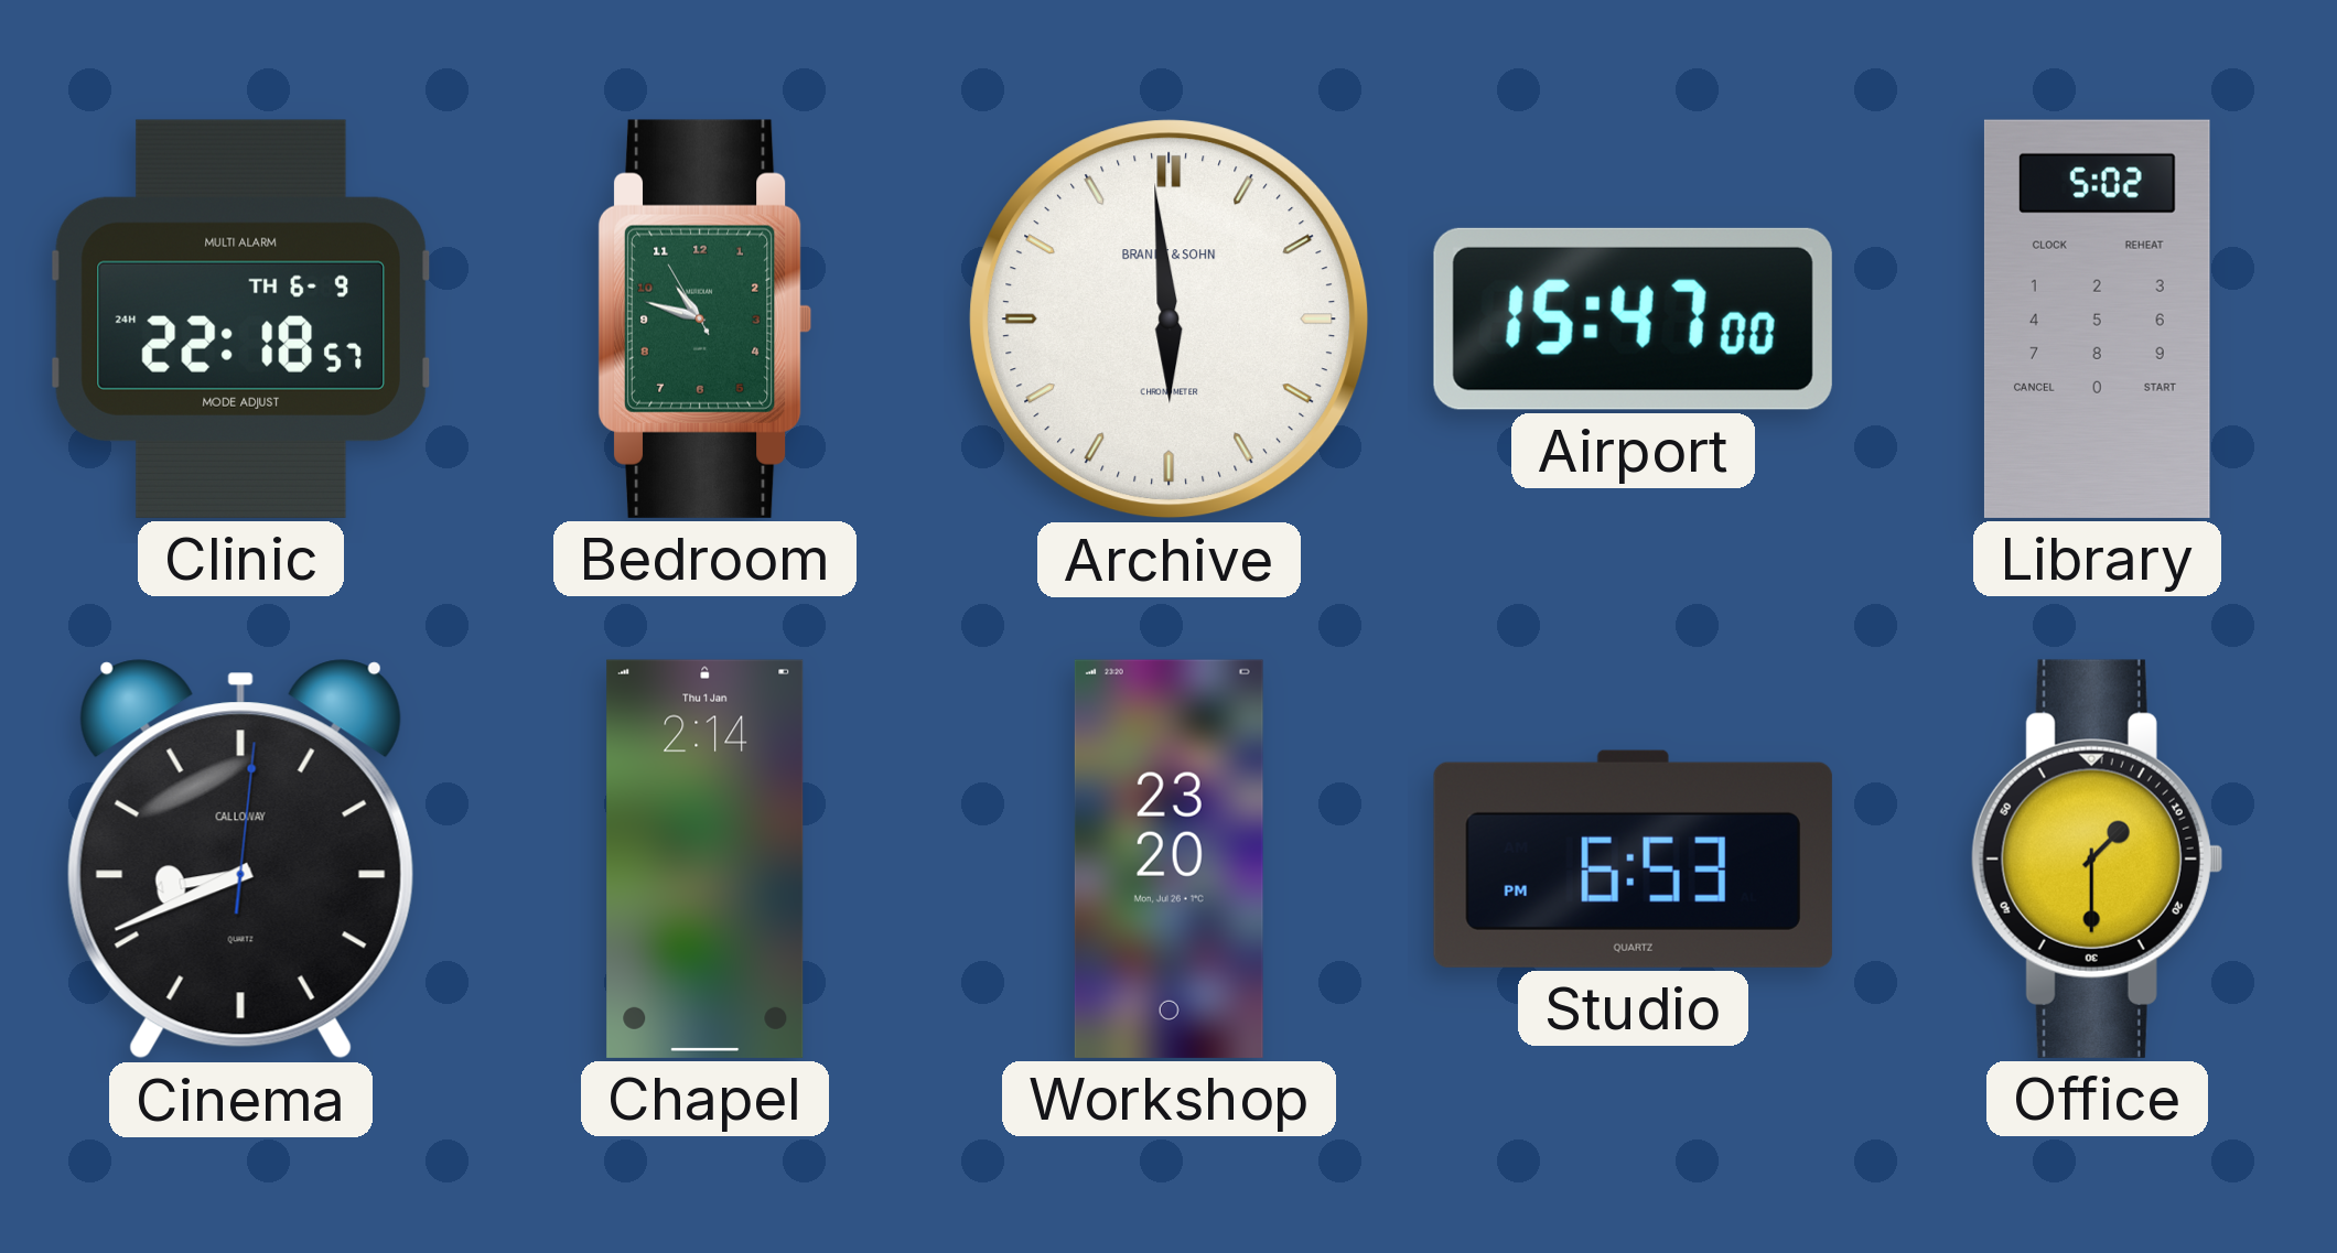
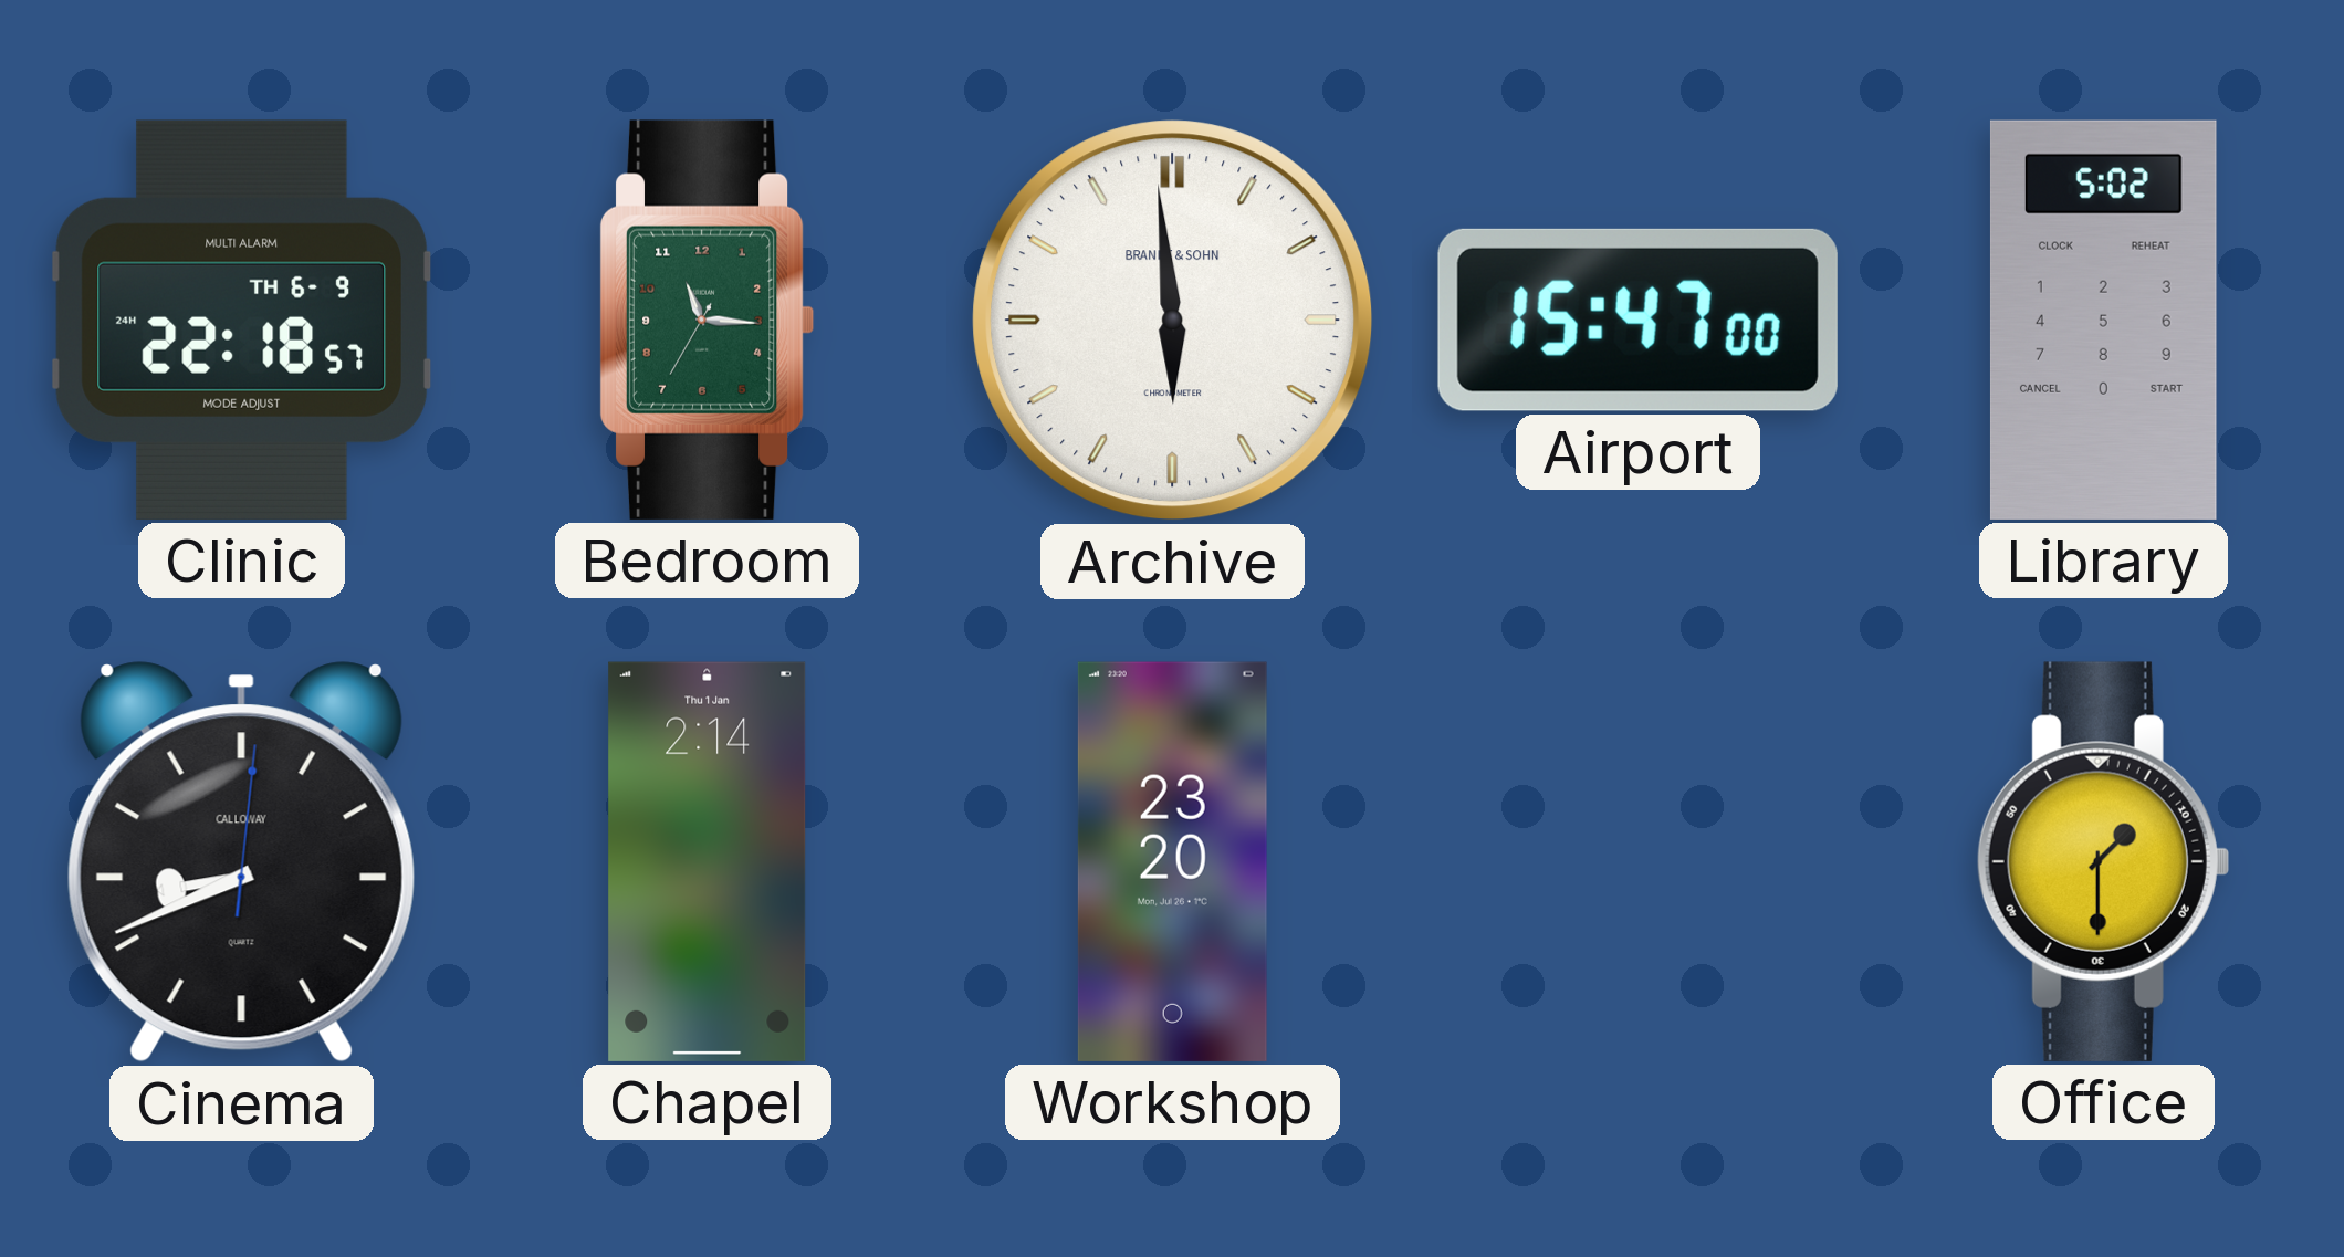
Bedroom: 10:47 -> 11:15 (707, 320)
Studio: 6:53 -> none (1633, 858)
